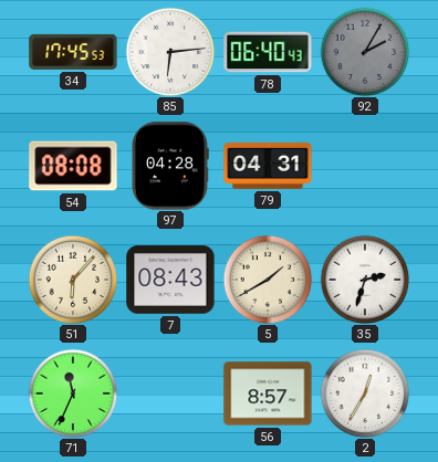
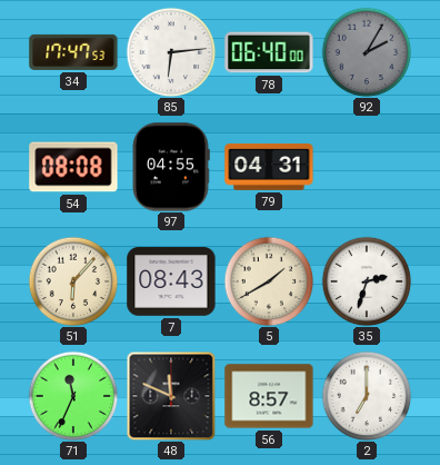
34: 17:45 -> 17:47 (73, 52)
78: 06:40:43 -> 06:40:00 (269, 52)
97: 04:28 -> 04:55 (171, 167)
48: none -> 11:49 (171, 396)
2: 12:35 -> 7:00 (367, 396)
